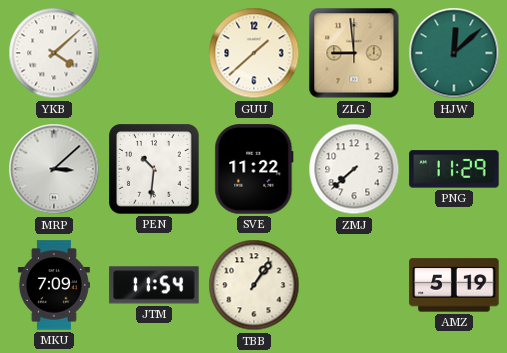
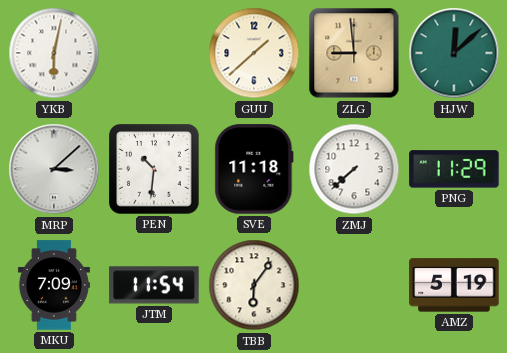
YKB: 4:08 -> 6:02 (54, 53)
SVE: 11:22 -> 11:18 (254, 169)
TBB: 1:06 -> 6:06 (254, 285)
